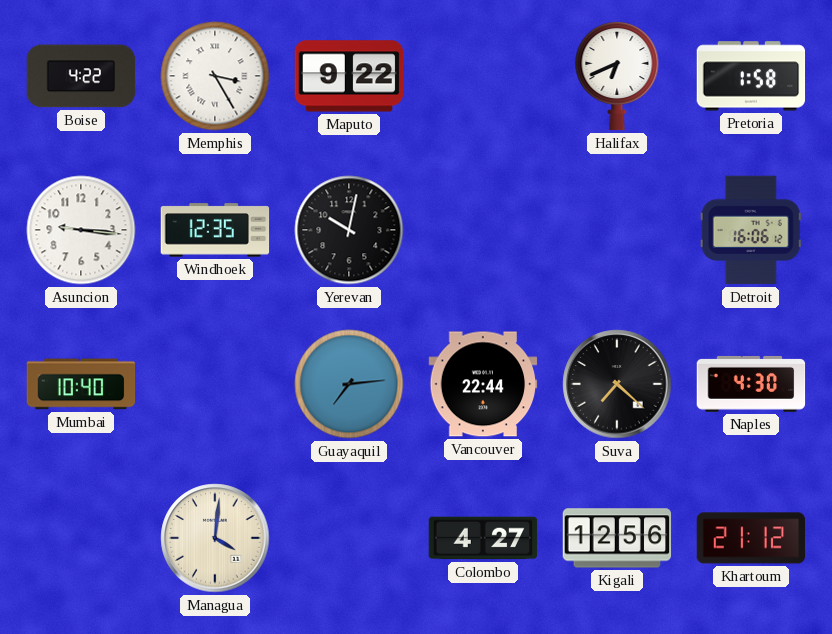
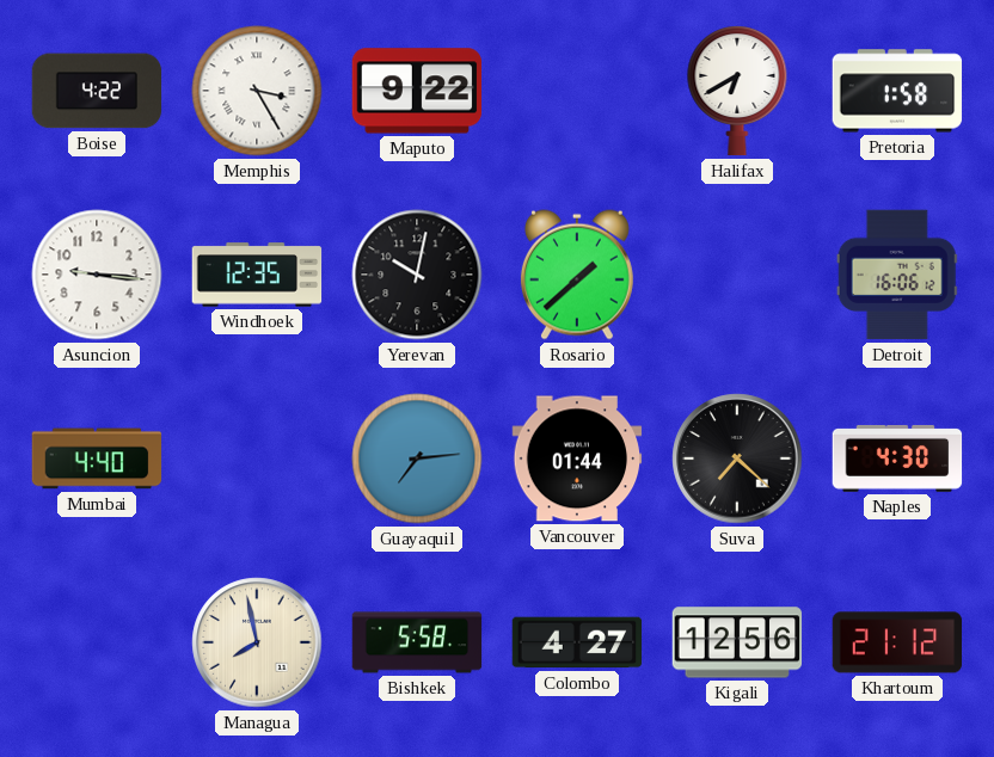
Halifax: 6:41 -> 6:40 (737, 92)
Rosario: none -> 1:38 (577, 275)
Mumbai: 10:40 -> 4:40 (97, 458)
Vancouver: 22:44 -> 01:44 (577, 458)
Managua: 4:01 -> 7:58 (257, 642)
Bishkek: none -> 5:58 (417, 642)
